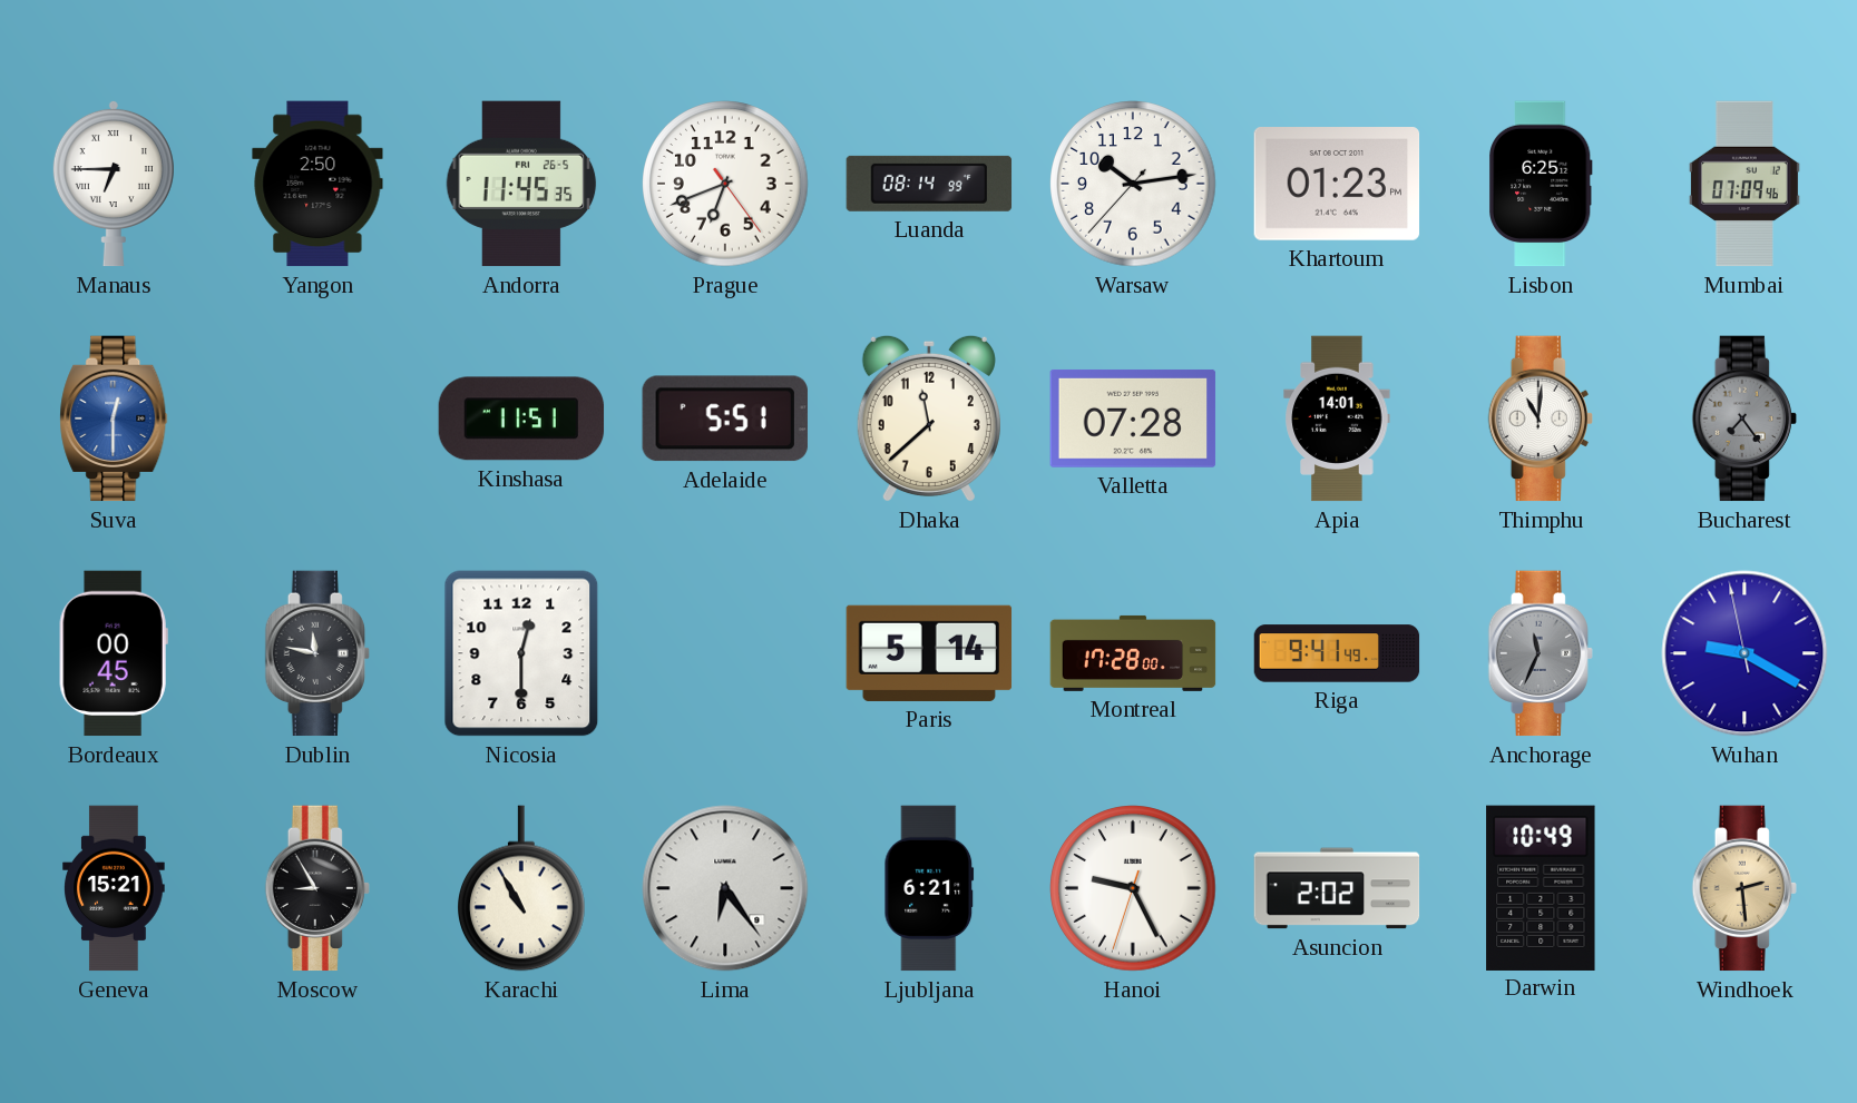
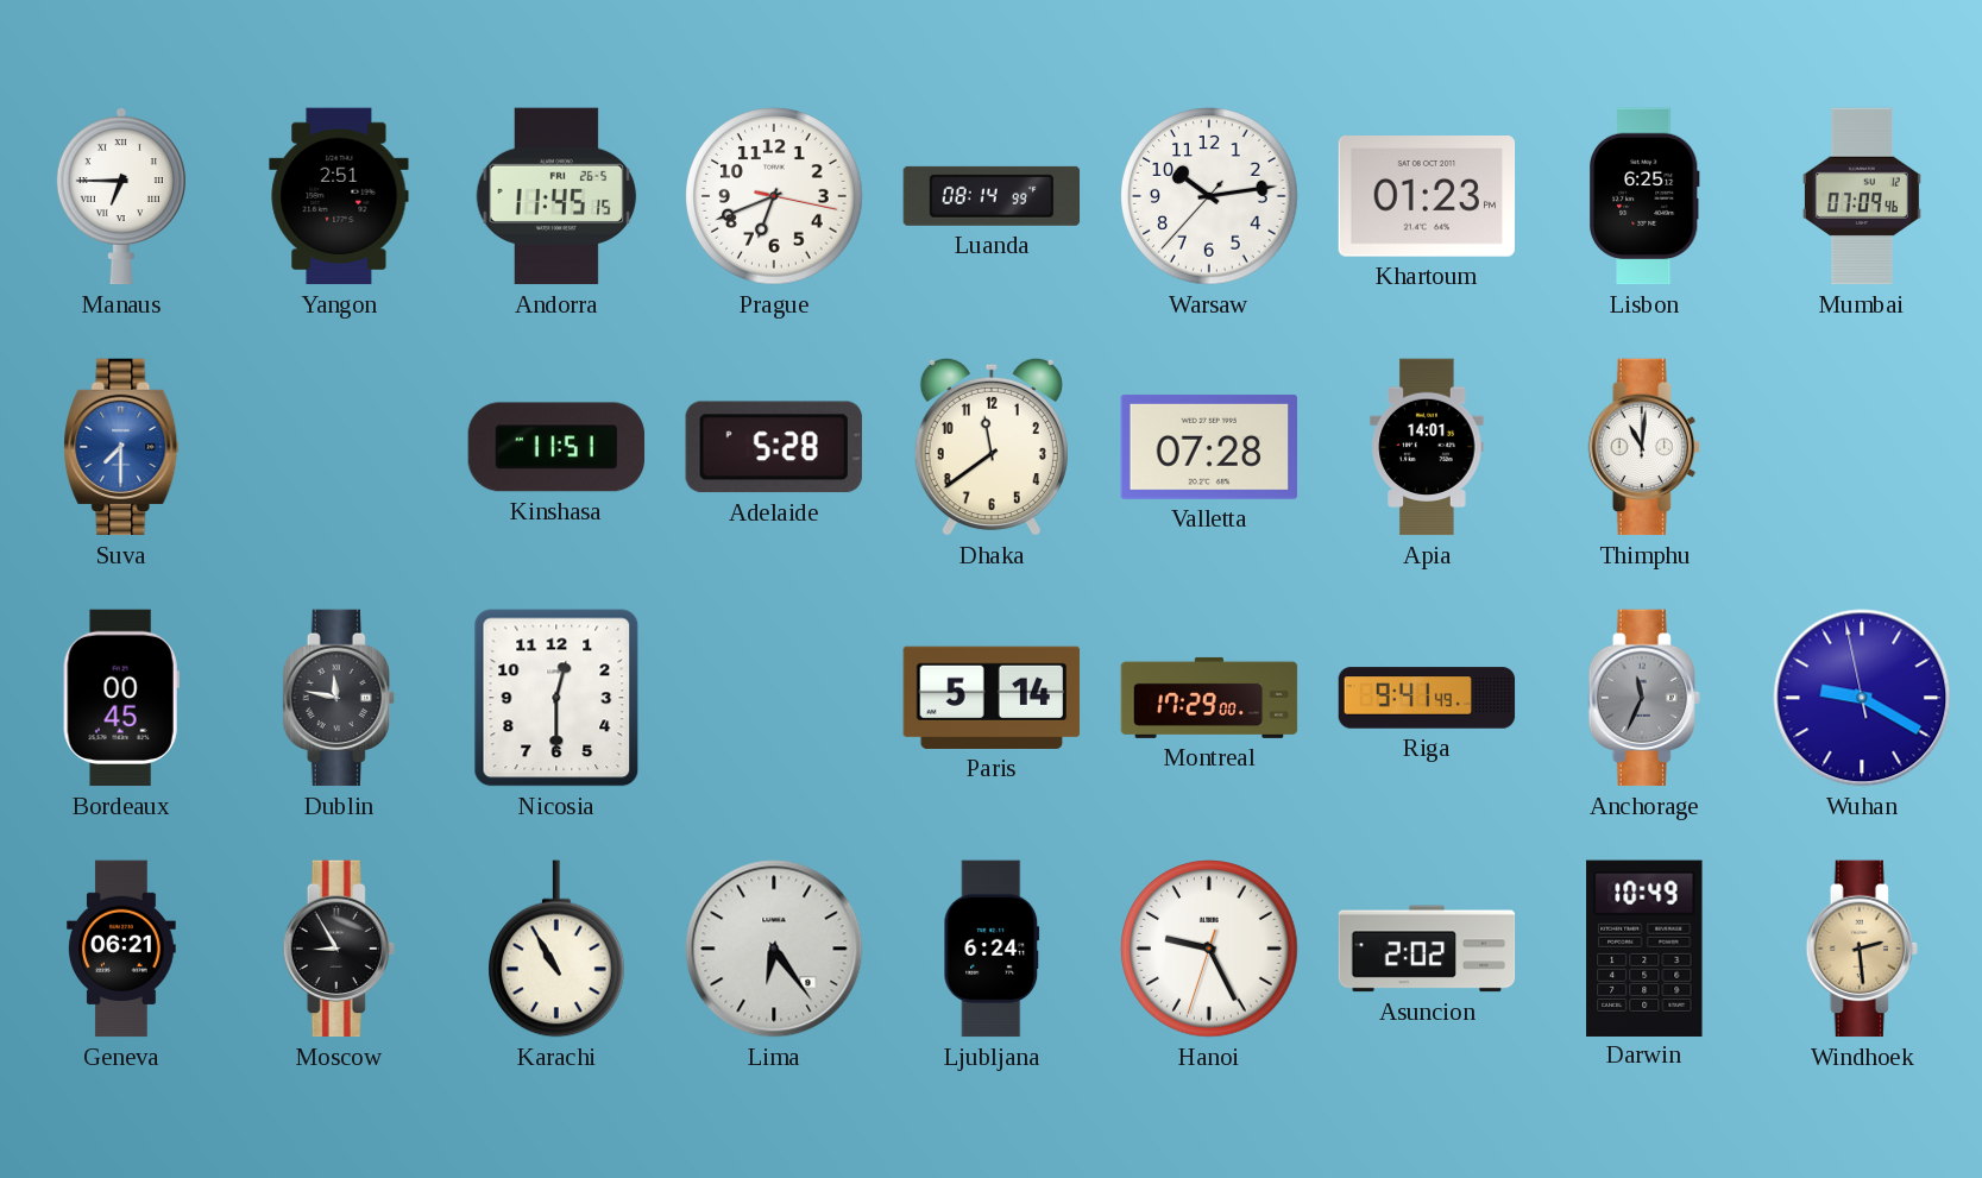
Yangon: 2:50 -> 2:51 (339, 196)
Andorra: 11:45:35 -> 11:45:15 (556, 196)
Prague: 6:41:24 -> 6:41:17 (774, 196)
Suva: 12:30 -> 7:30 (121, 447)
Adelaide: 5:51 -> 5:28 (774, 447)
Dhaka: 11:38 -> 11:39 (992, 447)
Bucharest: 7:24 -> none (1744, 418)
Montreal: 17:28 -> 17:29 (1209, 698)
Geneva: 15:21 -> 06:21 (121, 949)
Ljubljana: 6:21 -> 6:24 (992, 949)
